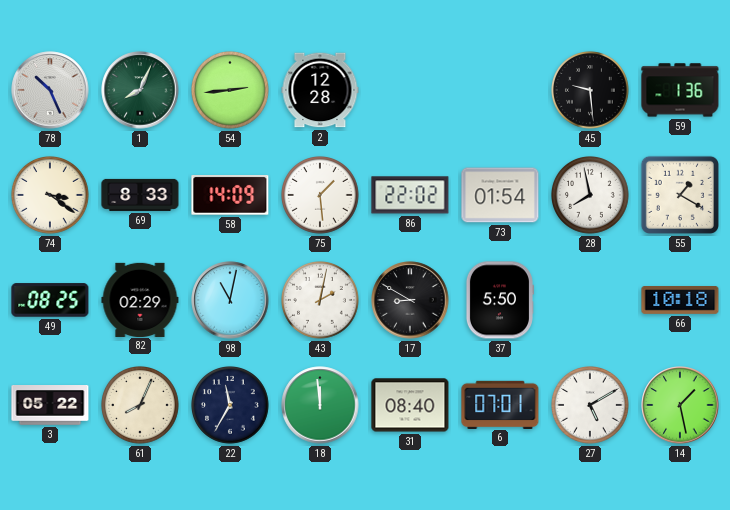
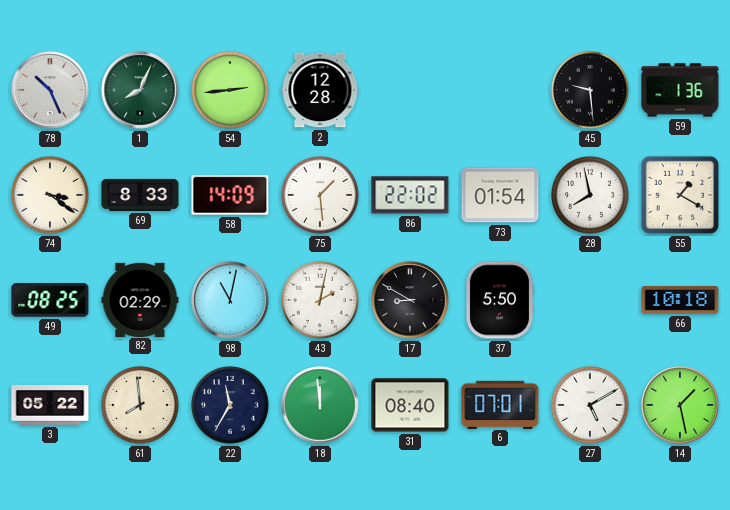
61: 8:04 -> 7:59 (141, 406)
